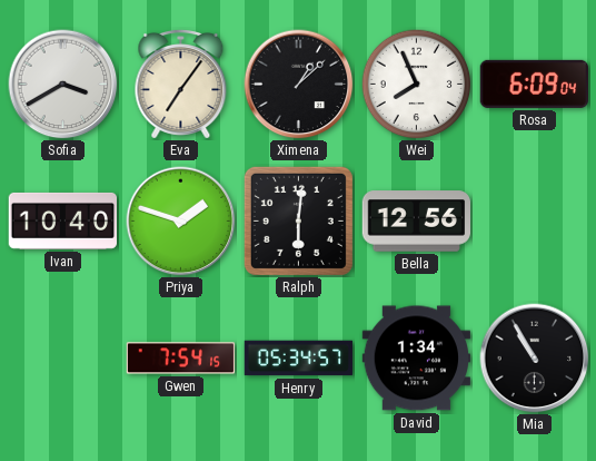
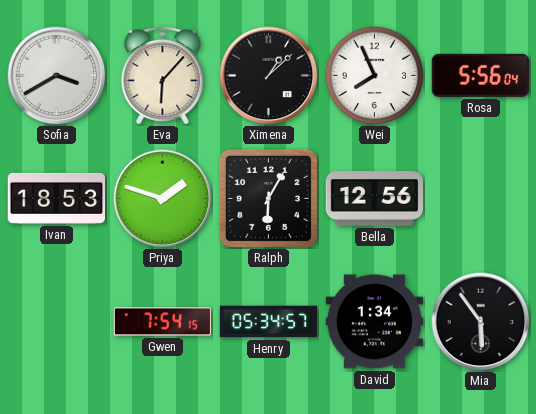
Eva: 7:06 -> 6:07 (163, 76)
Rosa: 6:09 -> 5:56 (480, 75)
Ivan: 10:40 -> 18:53 (56, 198)
Ralph: 6:01 -> 6:05 (268, 198)
Mia: 10:55 -> 5:54 (481, 322)
